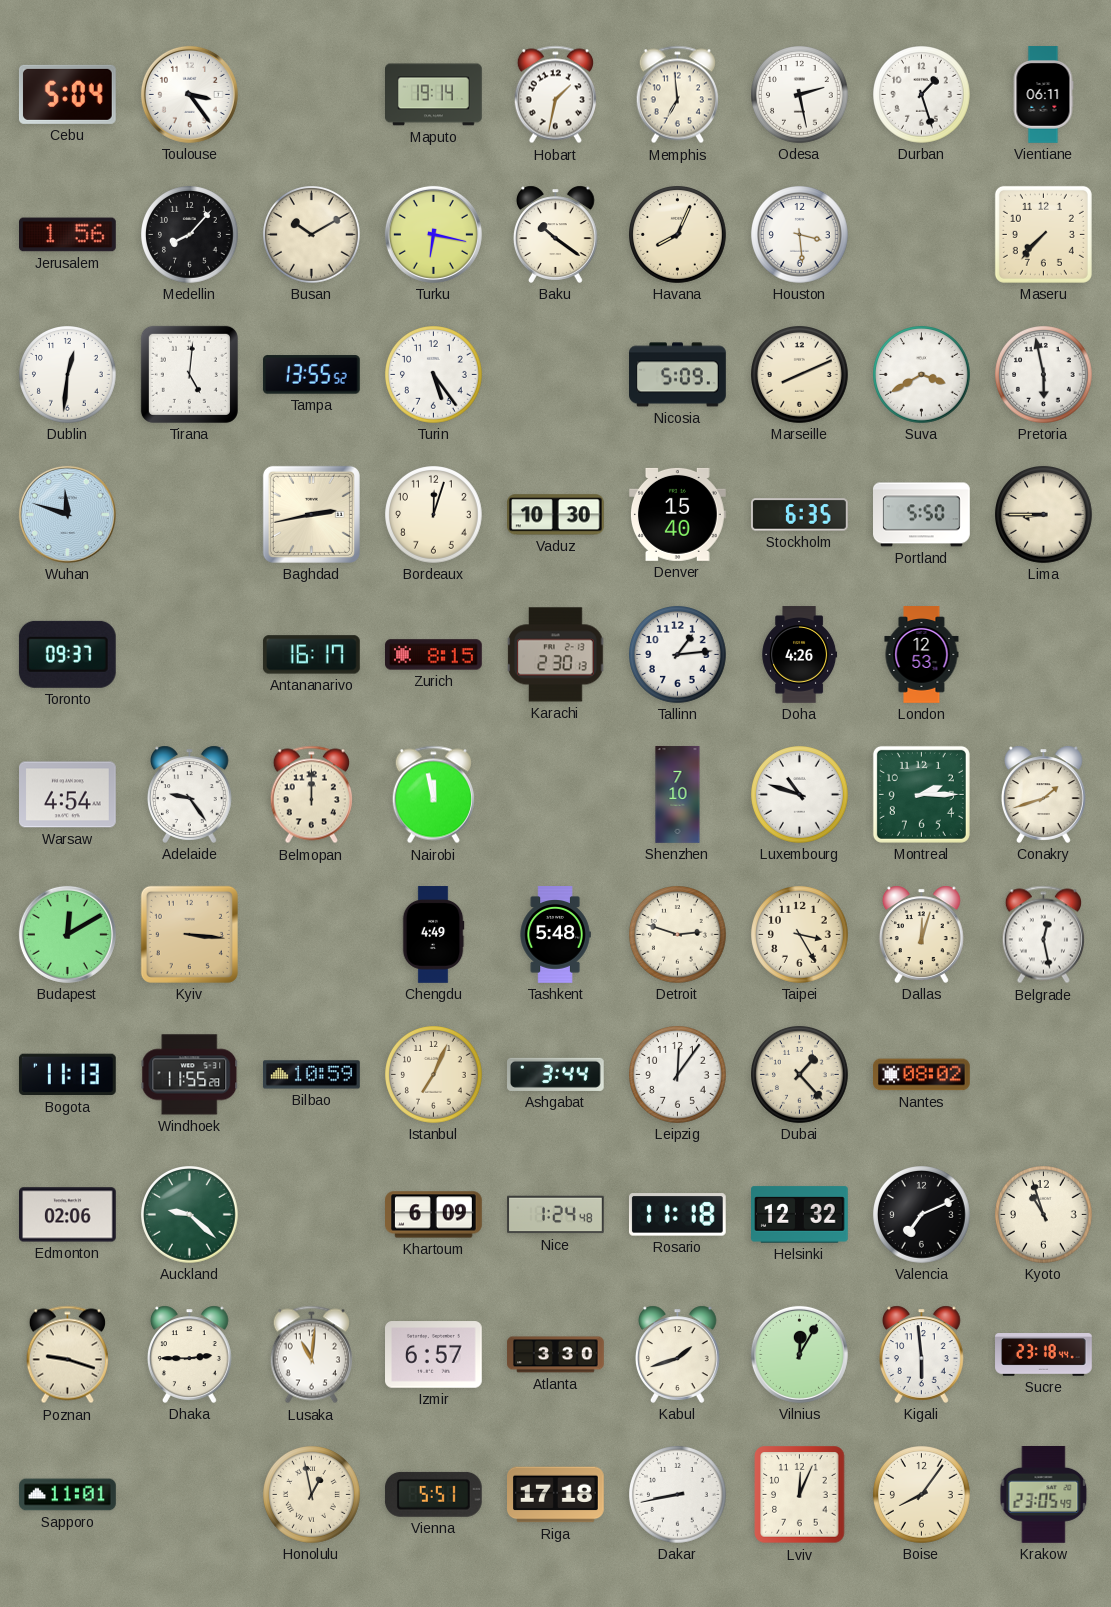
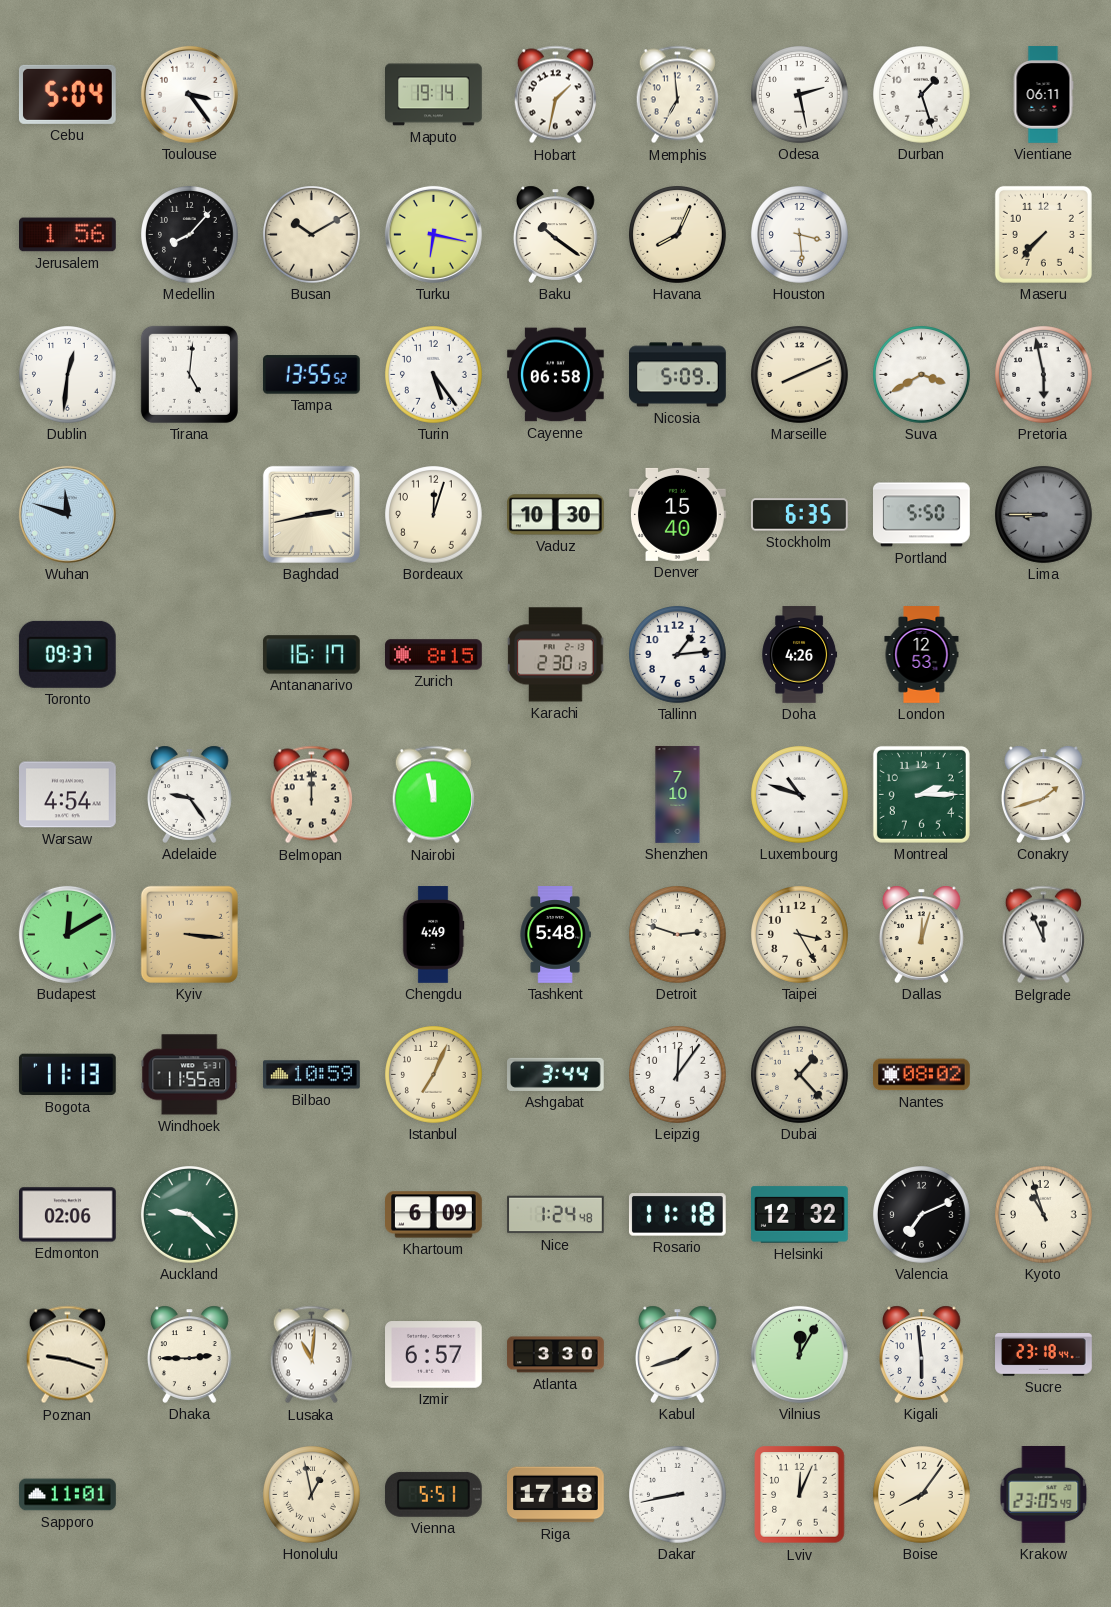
Cayenne: none -> 06:58 (556, 375)
Lima dial: cream -> grey (1044, 515)
Belgrade: 12:28 -> 11:56 (1043, 935)
